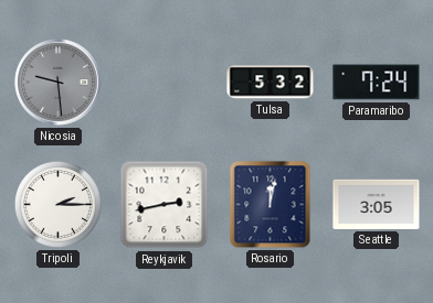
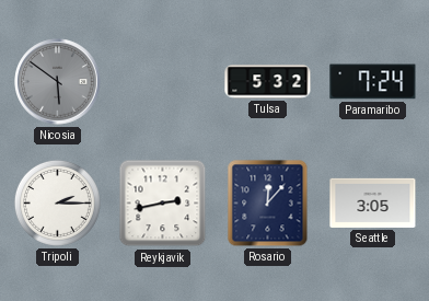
Nicosia: 9:29 -> 5:51 (58, 82)
Rosario: 12:02 -> 12:07 (268, 204)
